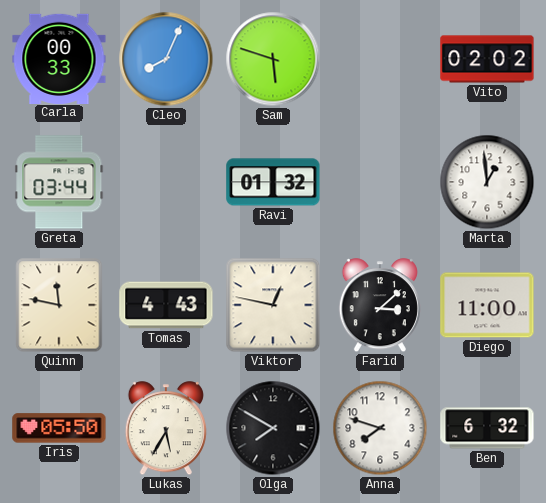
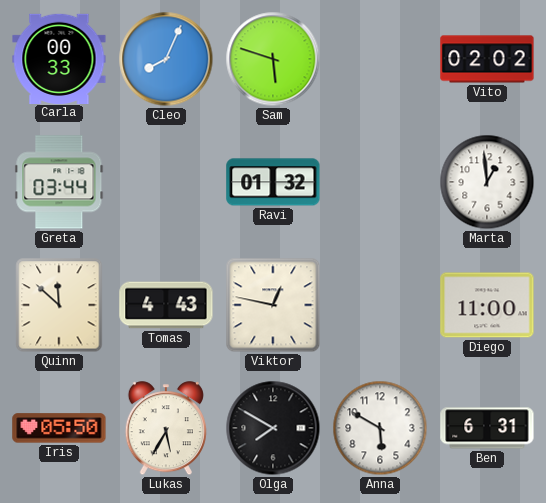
Quinn: 11:47 -> 11:52 (59, 305)
Farid: 3:08 -> none (380, 306)
Anna: 7:48 -> 5:50 (380, 428)
Ben: 6:32 -> 6:31 (487, 428)
